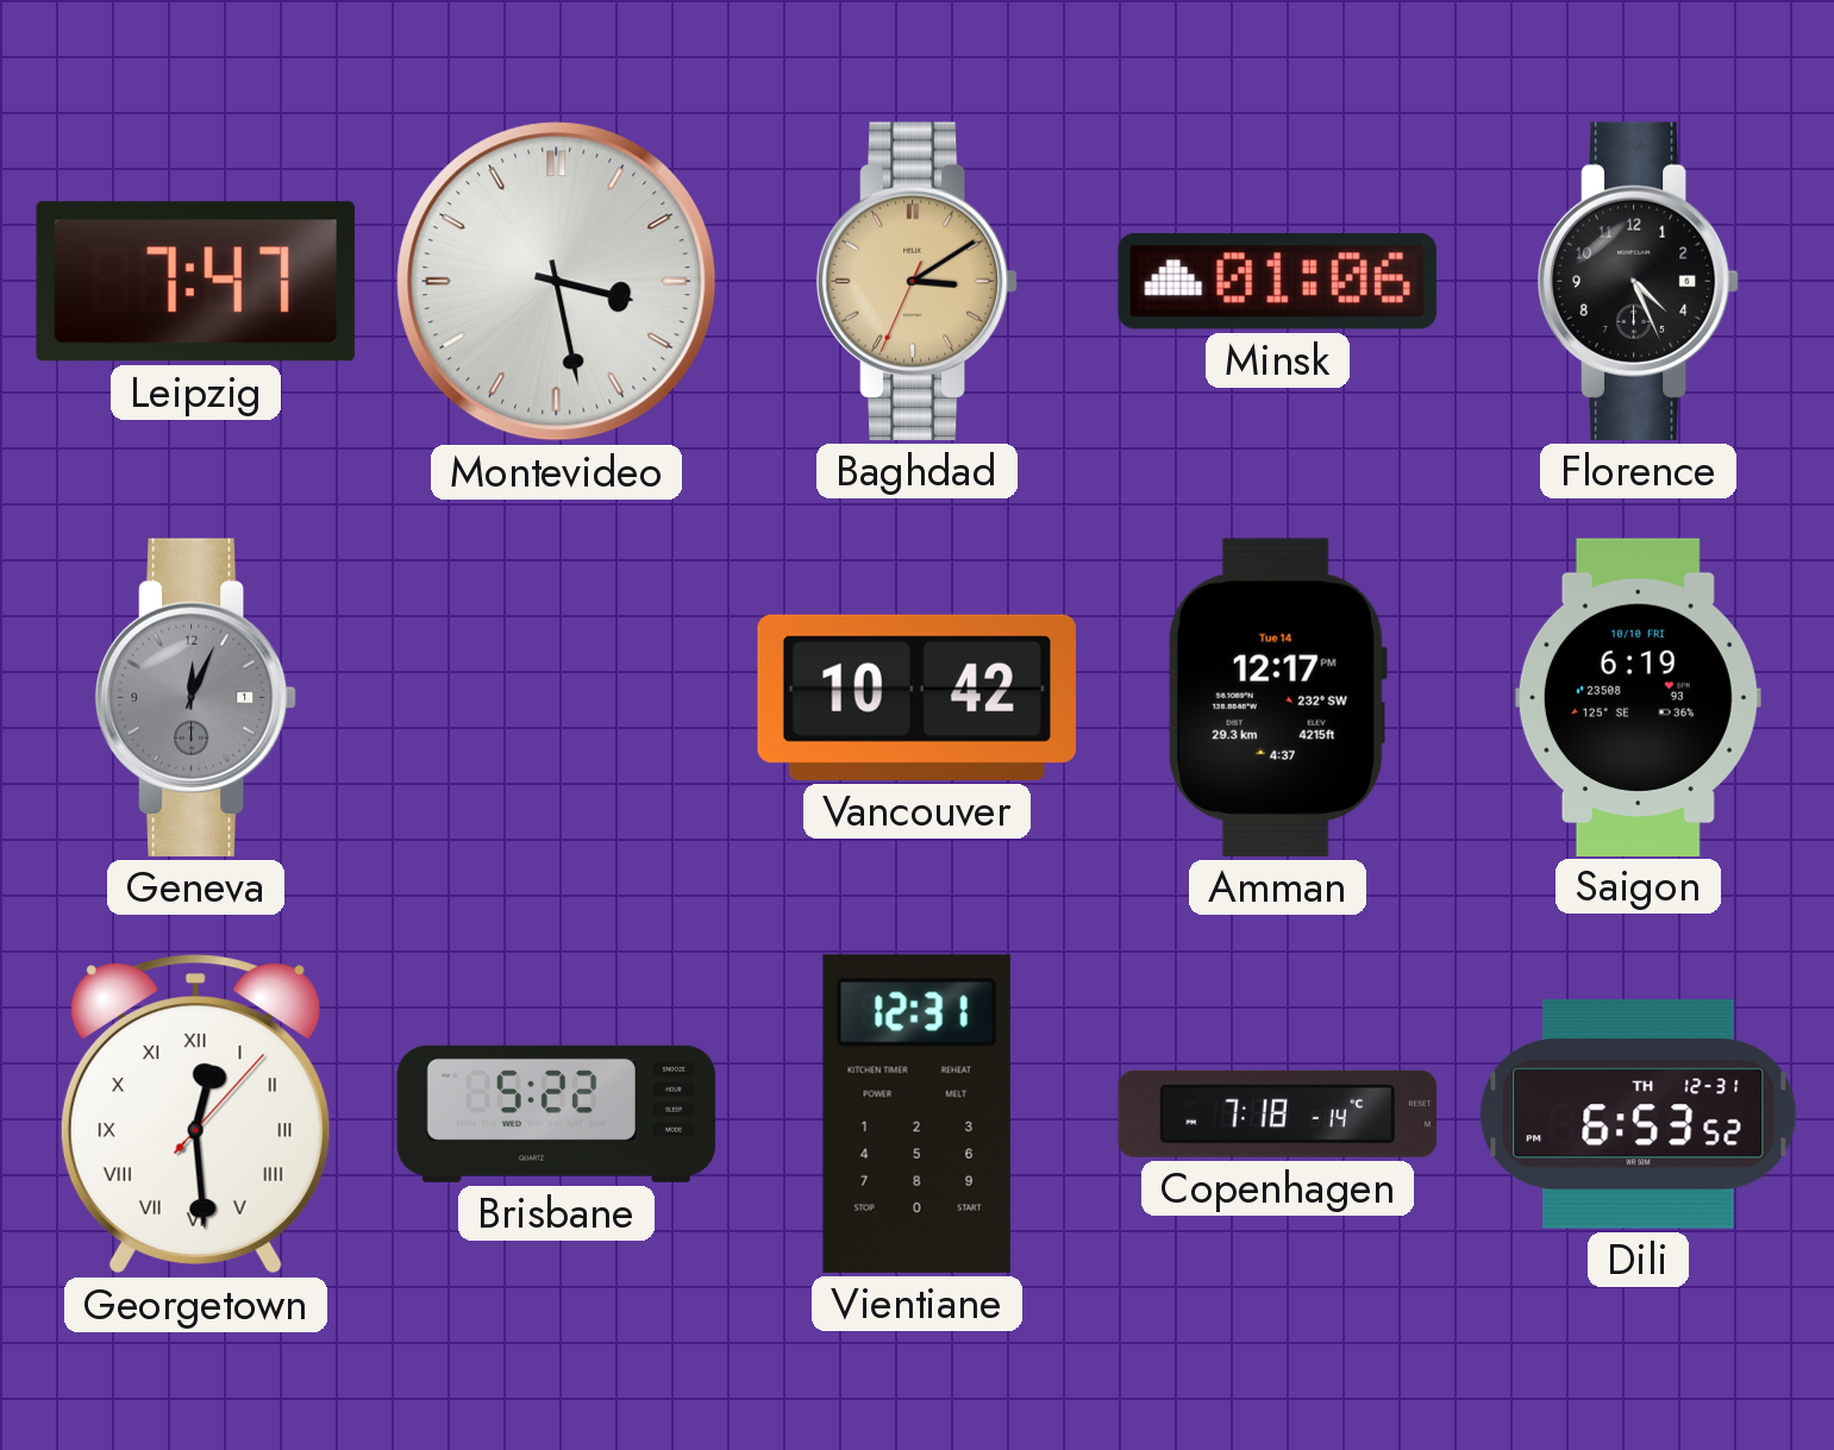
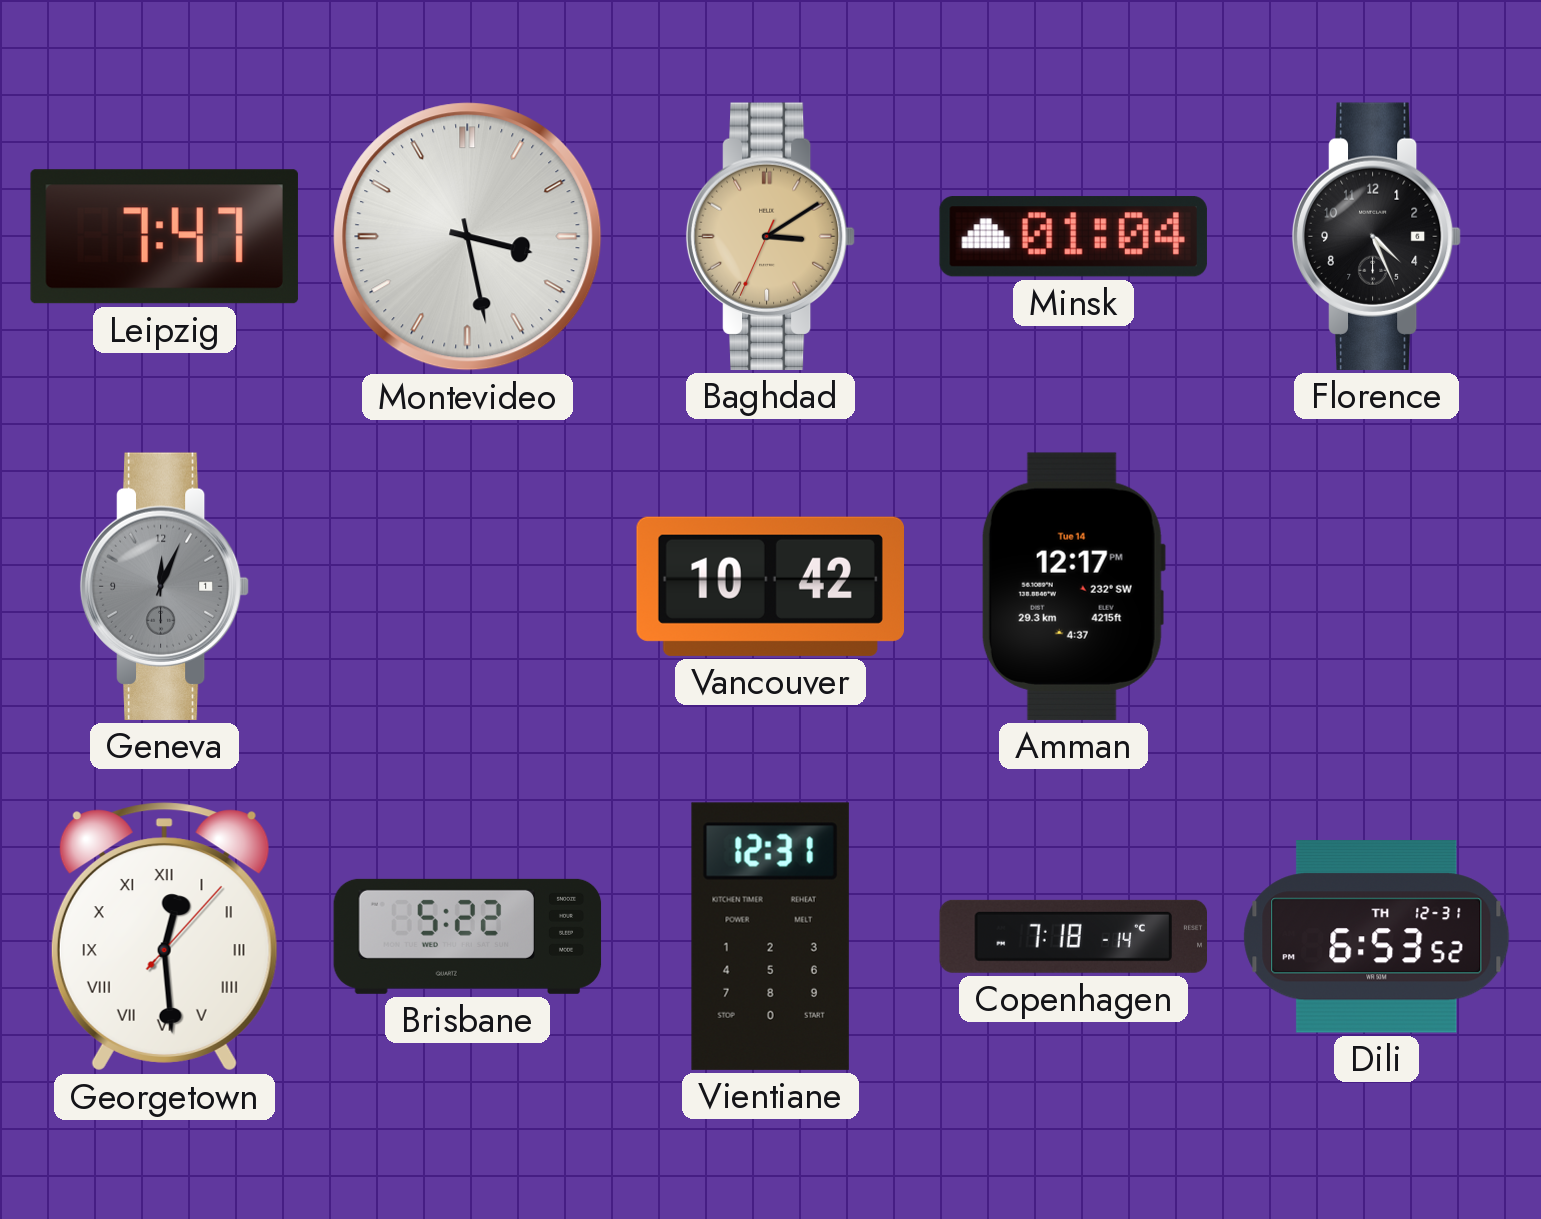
Minsk: 01:06 -> 01:04 (1073, 237)
Saigon: 6:19 -> none (1638, 697)
